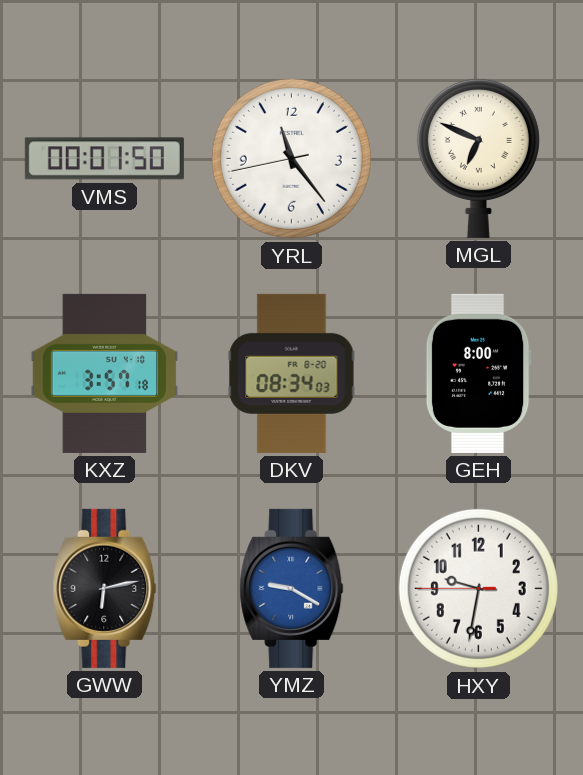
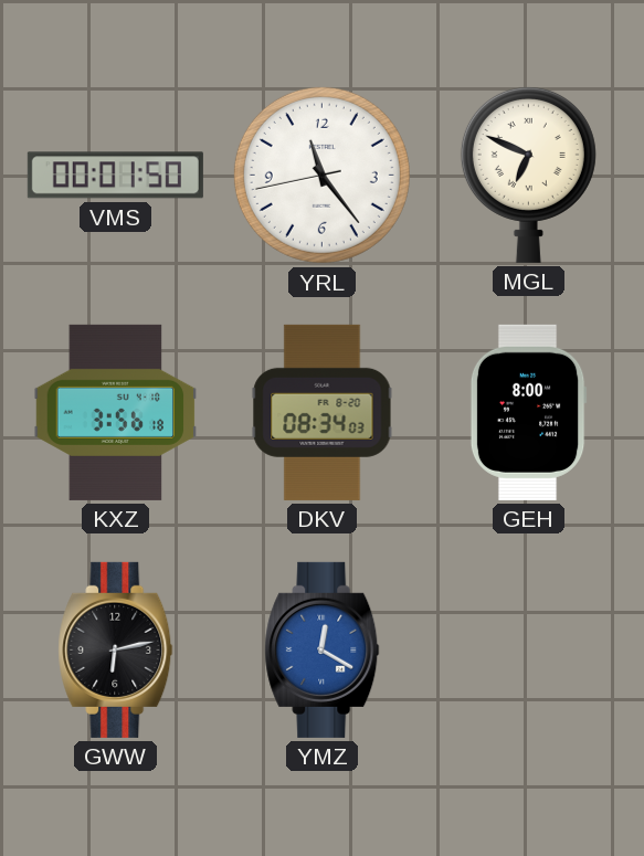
KXZ: 3:57 -> 3:56 (116, 412)
YMZ: 9:20 -> 12:20 (323, 649)
HXY: 9:31 -> none (478, 588)
